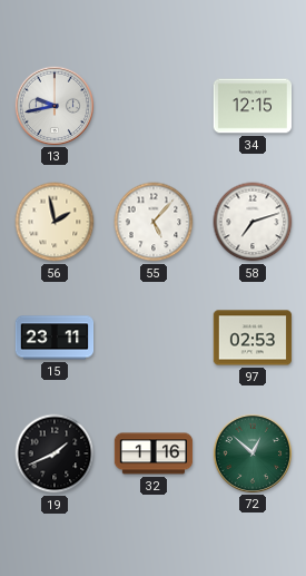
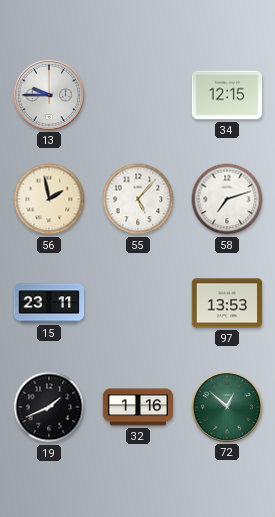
13: 9:43 -> 9:45 (48, 94)
97: 02:53 -> 13:53 (227, 303)
